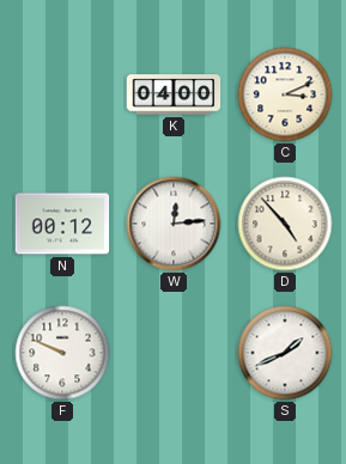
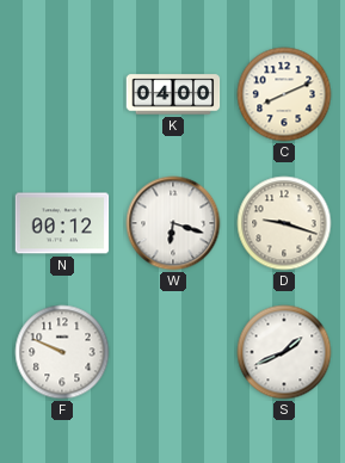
C: 3:11 -> 8:11 (284, 94)
W: 12:14 -> 6:18 (173, 223)
D: 4:53 -> 9:18 (284, 223)
